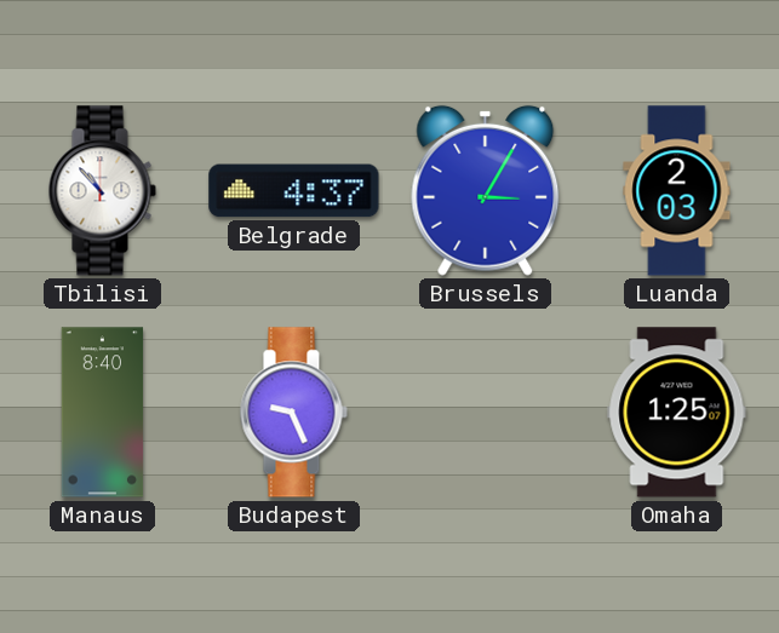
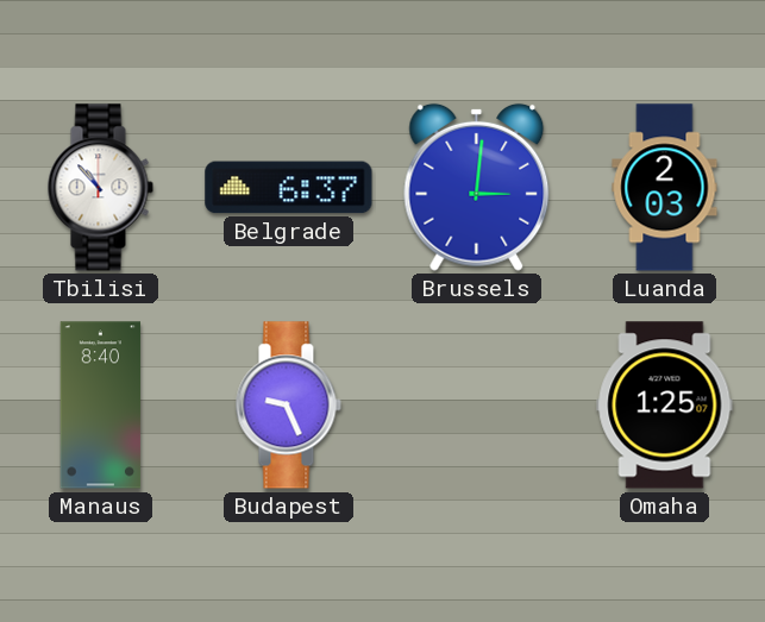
Belgrade: 4:37 -> 6:37 (289, 188)
Brussels: 3:05 -> 3:01 (477, 187)
